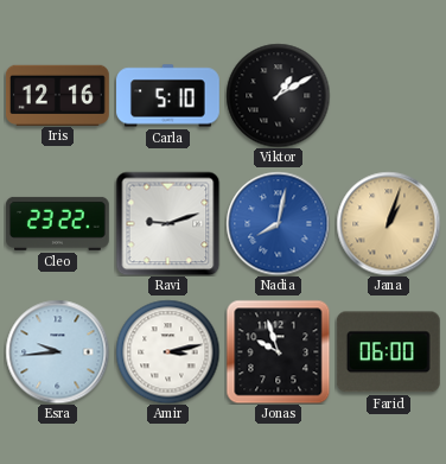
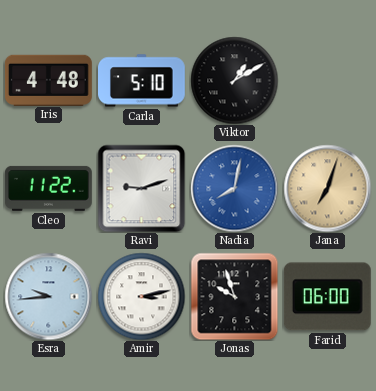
Iris: 12:16 -> 4:48 (48, 80)
Cleo: 23:22 -> 11:22 (48, 188)
Jana: 1:03 -> 7:03 (327, 188)
